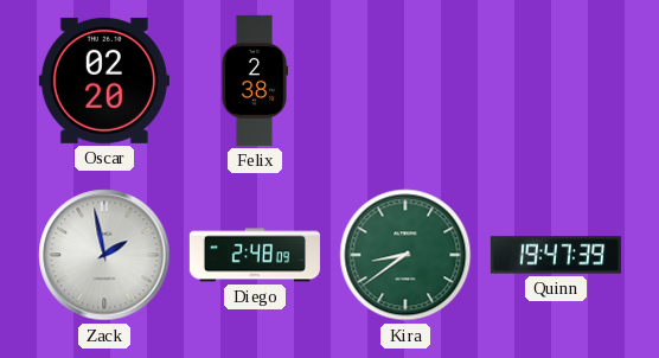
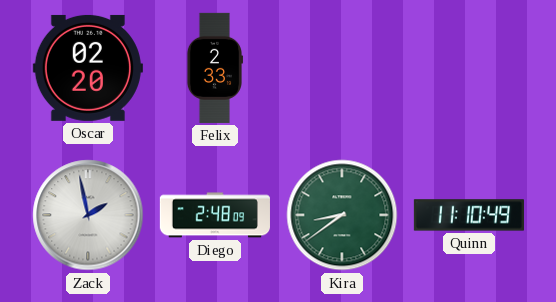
Felix: 2:38 -> 2:33 (214, 68)
Quinn: 19:47 -> 11:10 (469, 215)
